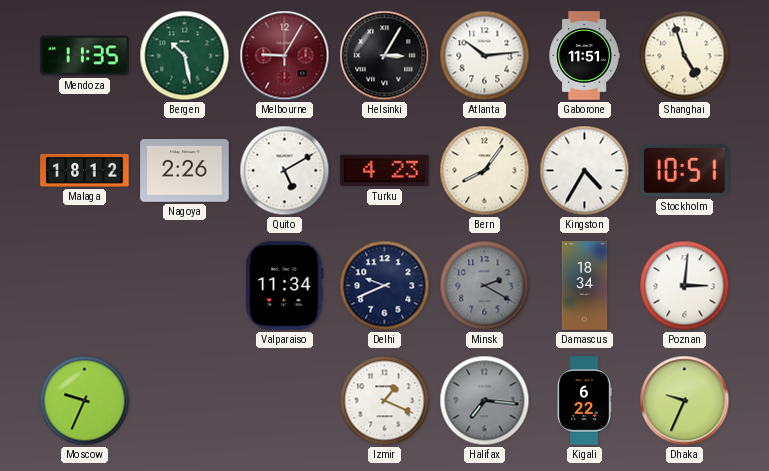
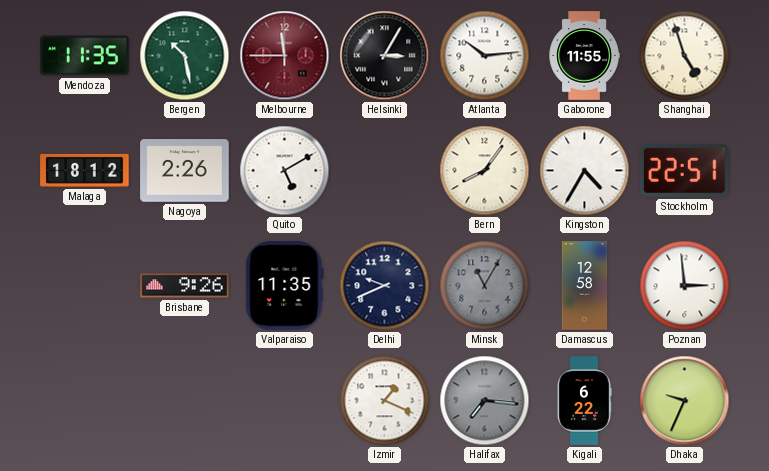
Melbourne: 9:05 -> 11:45 (285, 56)
Gaborone: 11:51 -> 11:55 (584, 56)
Turku: 4:23 -> none (385, 171)
Stockholm: 10:51 -> 22:51 (685, 170)
Brisbane: none -> 9:26 (185, 286)
Valparaiso: 11:34 -> 11:35 (285, 286)
Minsk: 2:20 -> 11:05 (485, 286)
Damascus: 18:34 -> 12:58 (585, 286)
Poznan: 3:01 -> 2:59 (685, 286)
Moscow: 9:34 -> none (85, 401)
